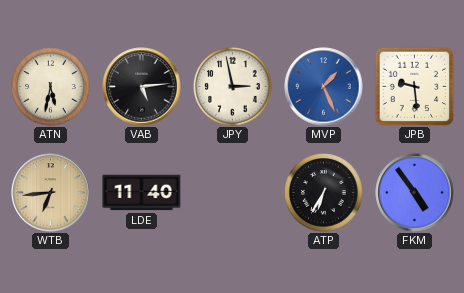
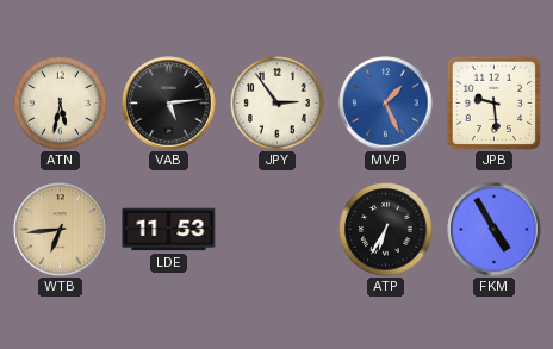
JPY: 2:58 -> 2:54 (278, 104)
LDE: 11:40 -> 11:53 (169, 230)
FKM: 4:54 -> 4:55 (495, 230)
